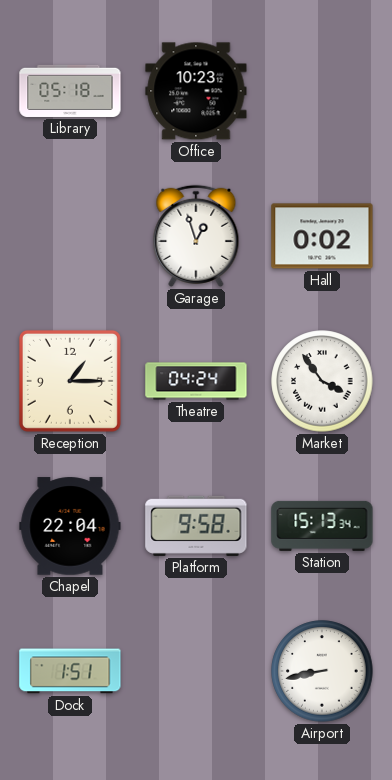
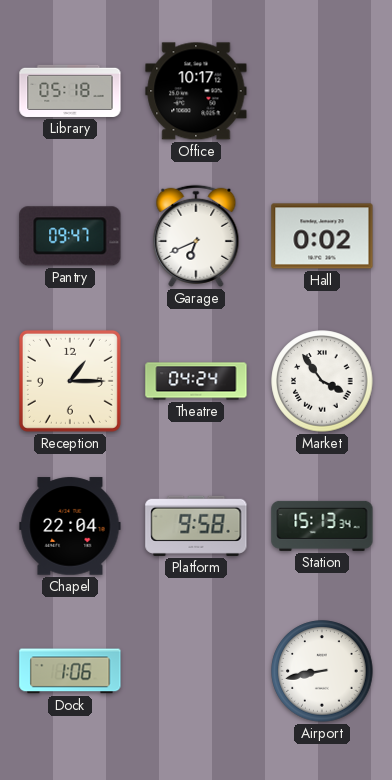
Office: 10:23 -> 10:17 (196, 91)
Pantry: none -> 09:47 (70, 236)
Garage: 12:57 -> 6:41 (196, 236)
Dock: 1:51 -> 1:06 (70, 671)
